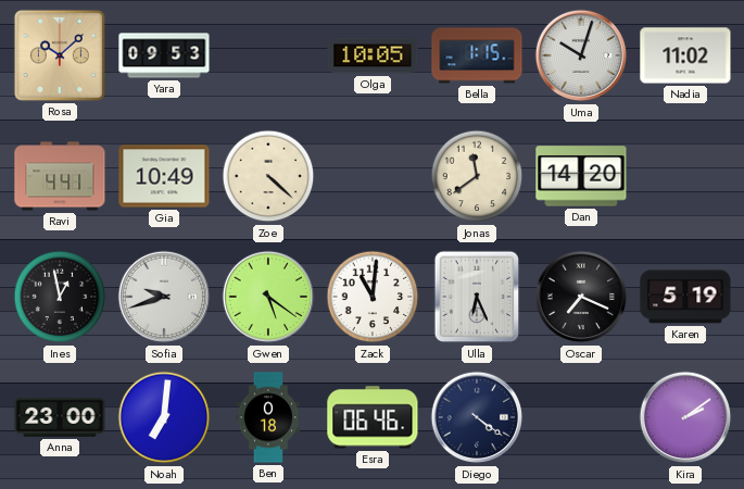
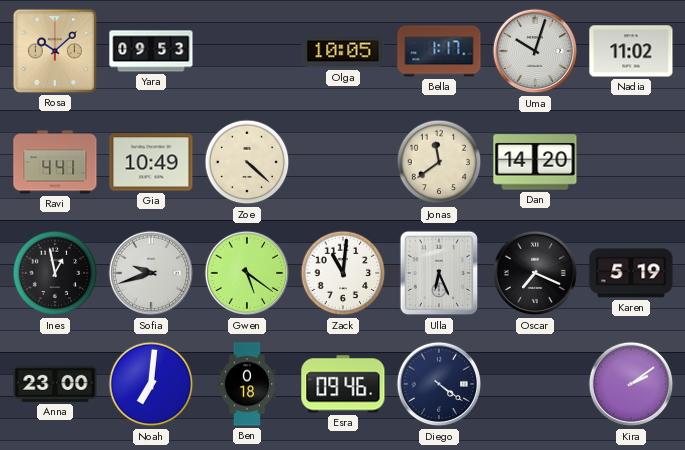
Bella: 1:15 -> 1:17 (439, 51)
Esra: 06:46 -> 09:46 (343, 384)
